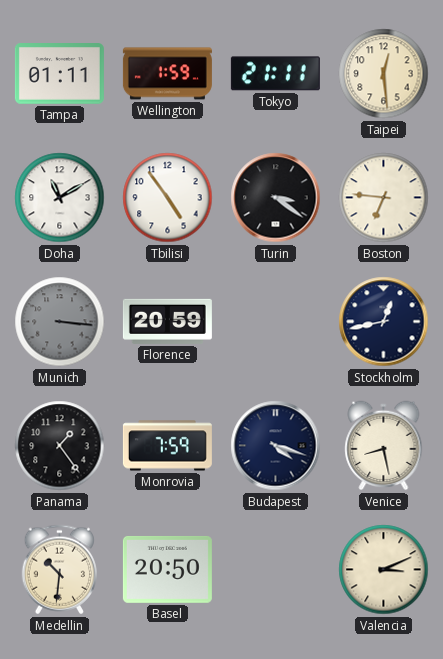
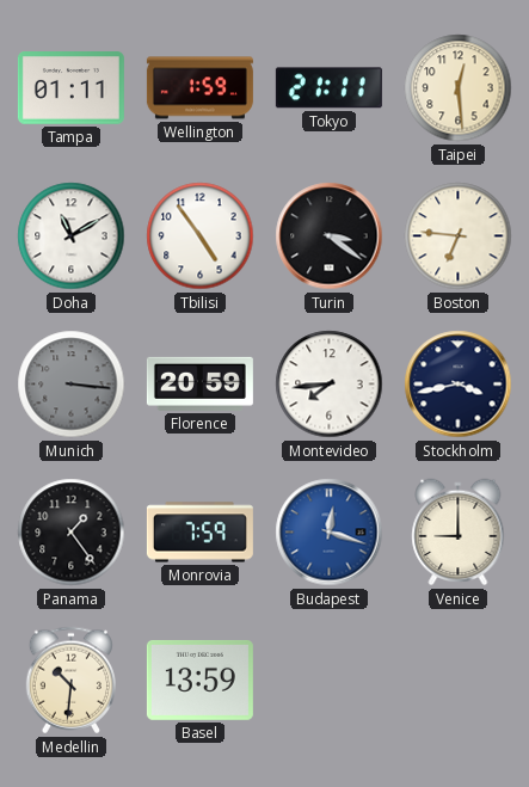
Montevideo: none -> 7:44 (330, 385)
Stockholm: 12:43 -> 3:43 (459, 385)
Budapest: 4:18 -> 12:18 (330, 533)
Budapest dial: navy -> blue (330, 533)
Venice: 8:28 -> 9:00 (459, 533)
Basel: 20:50 -> 13:59 (199, 680)
Valencia: 3:11 -> none (384, 570)
